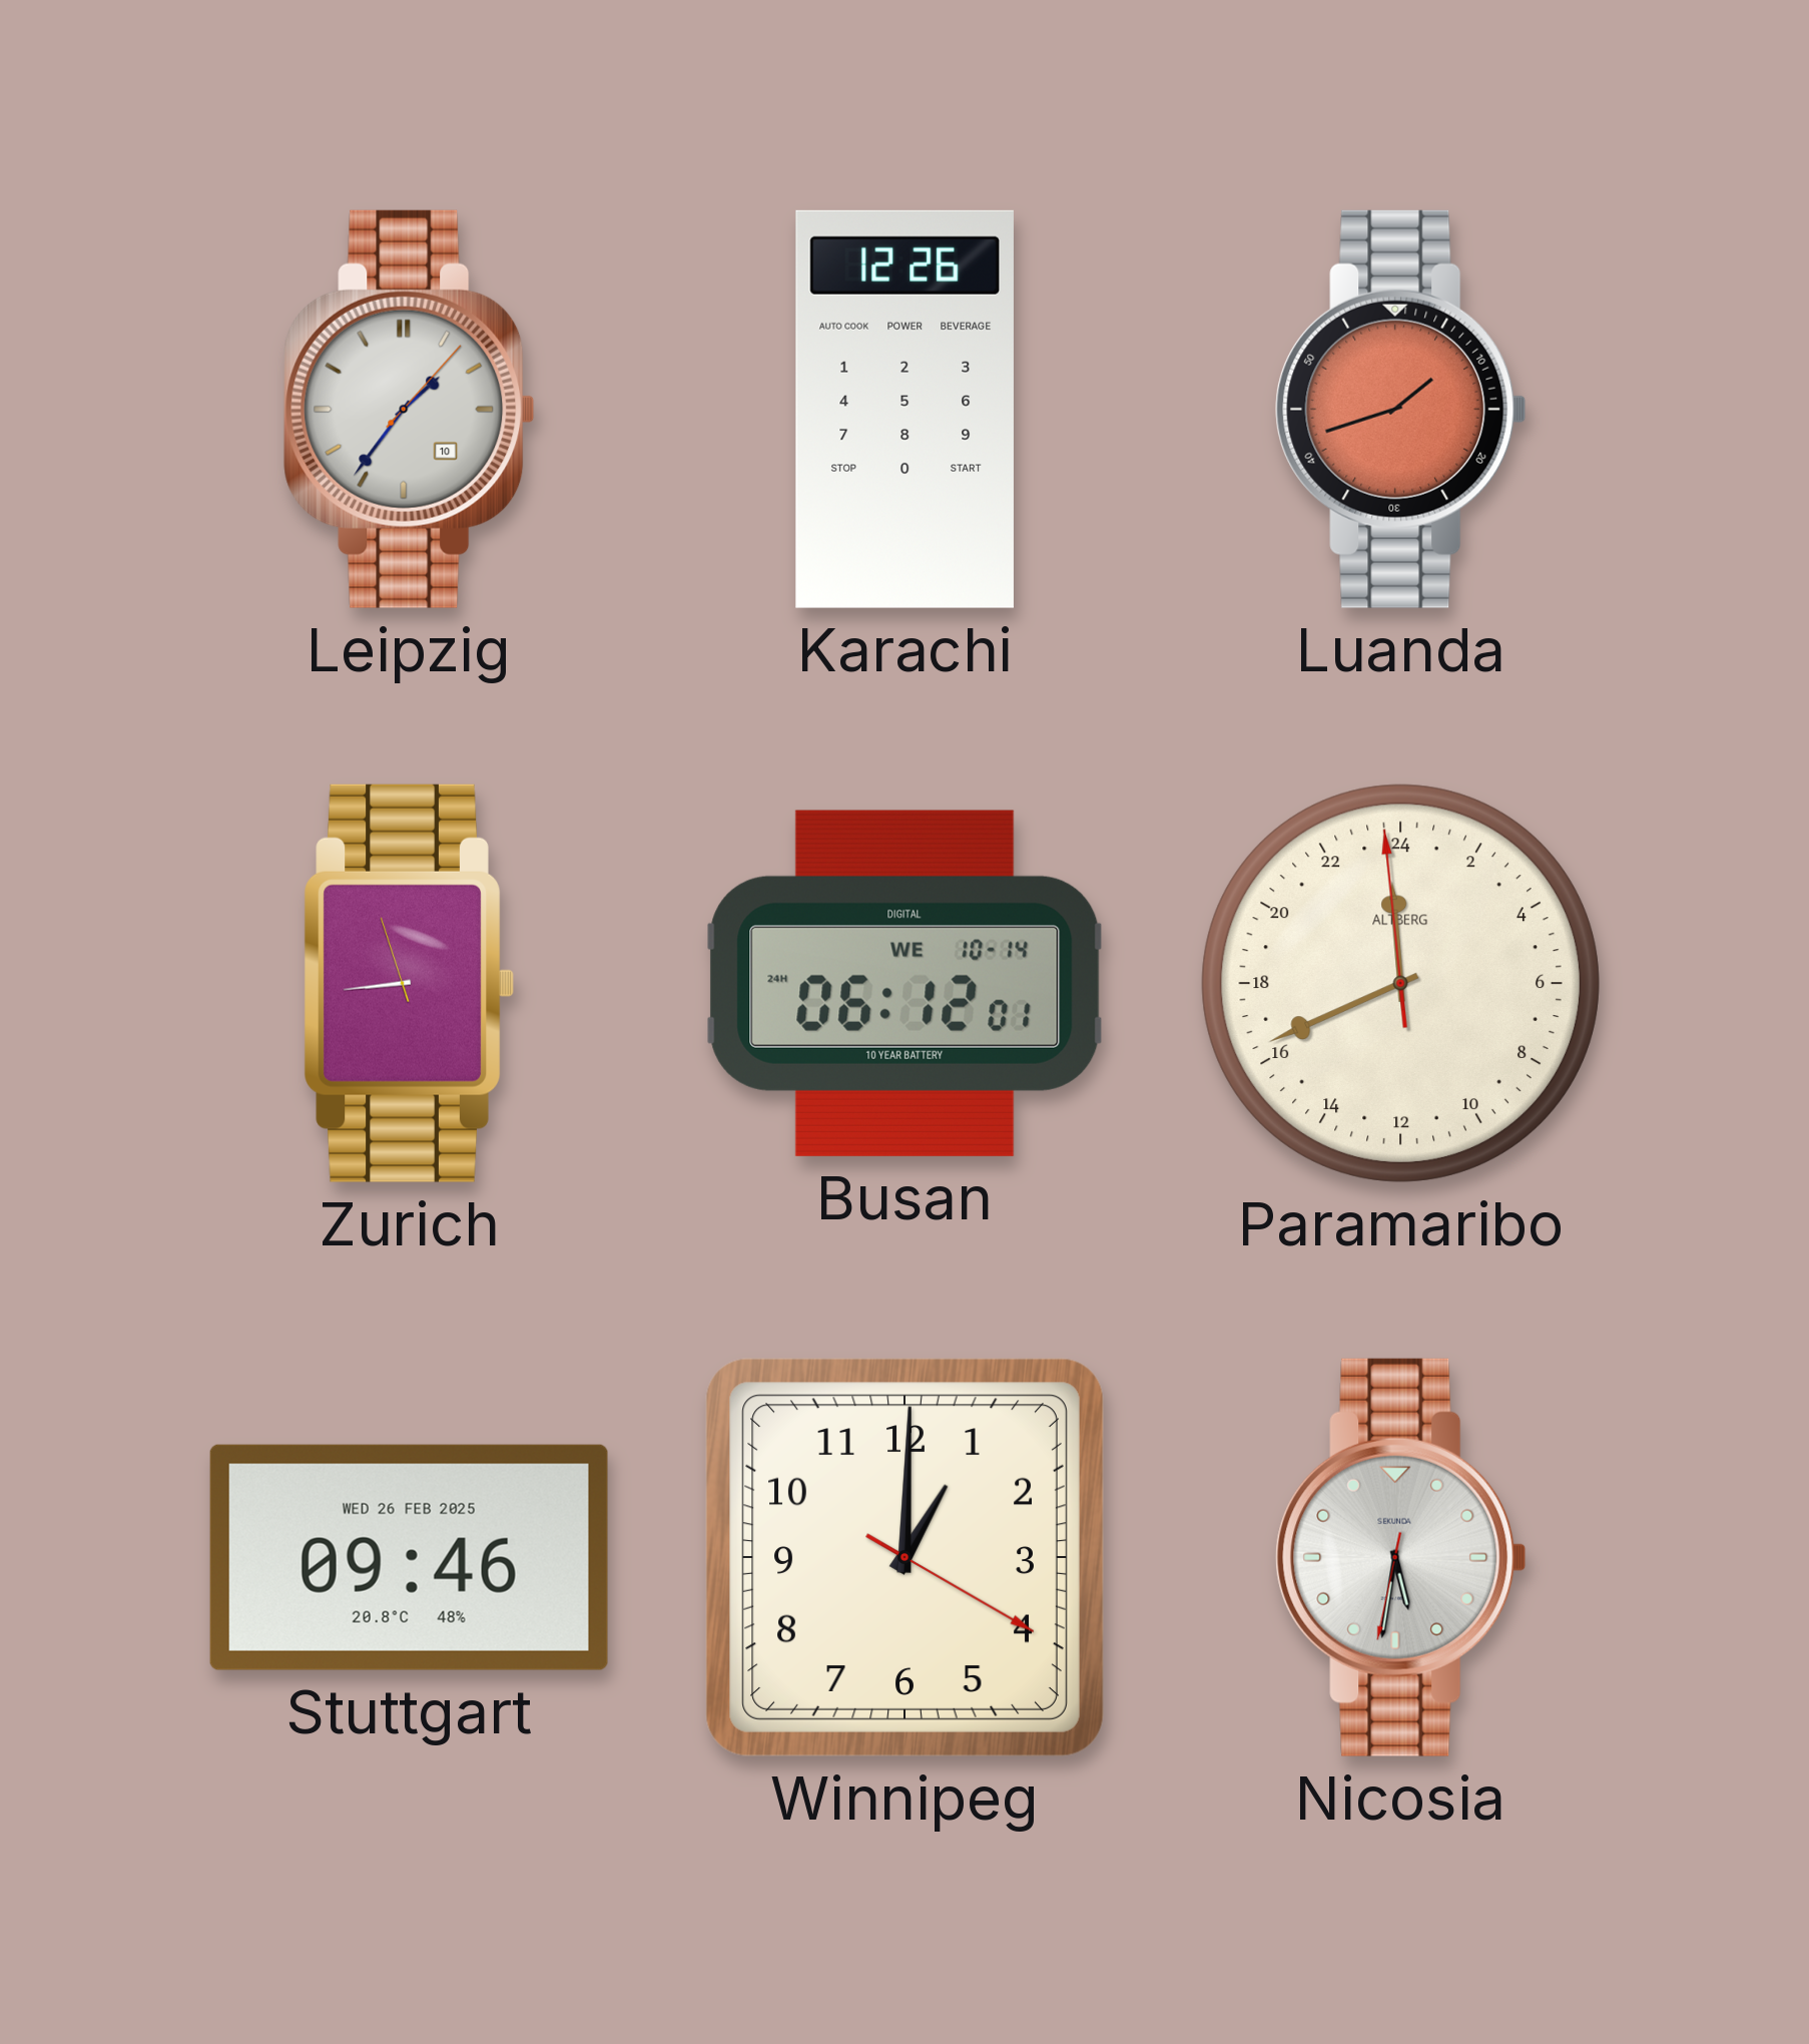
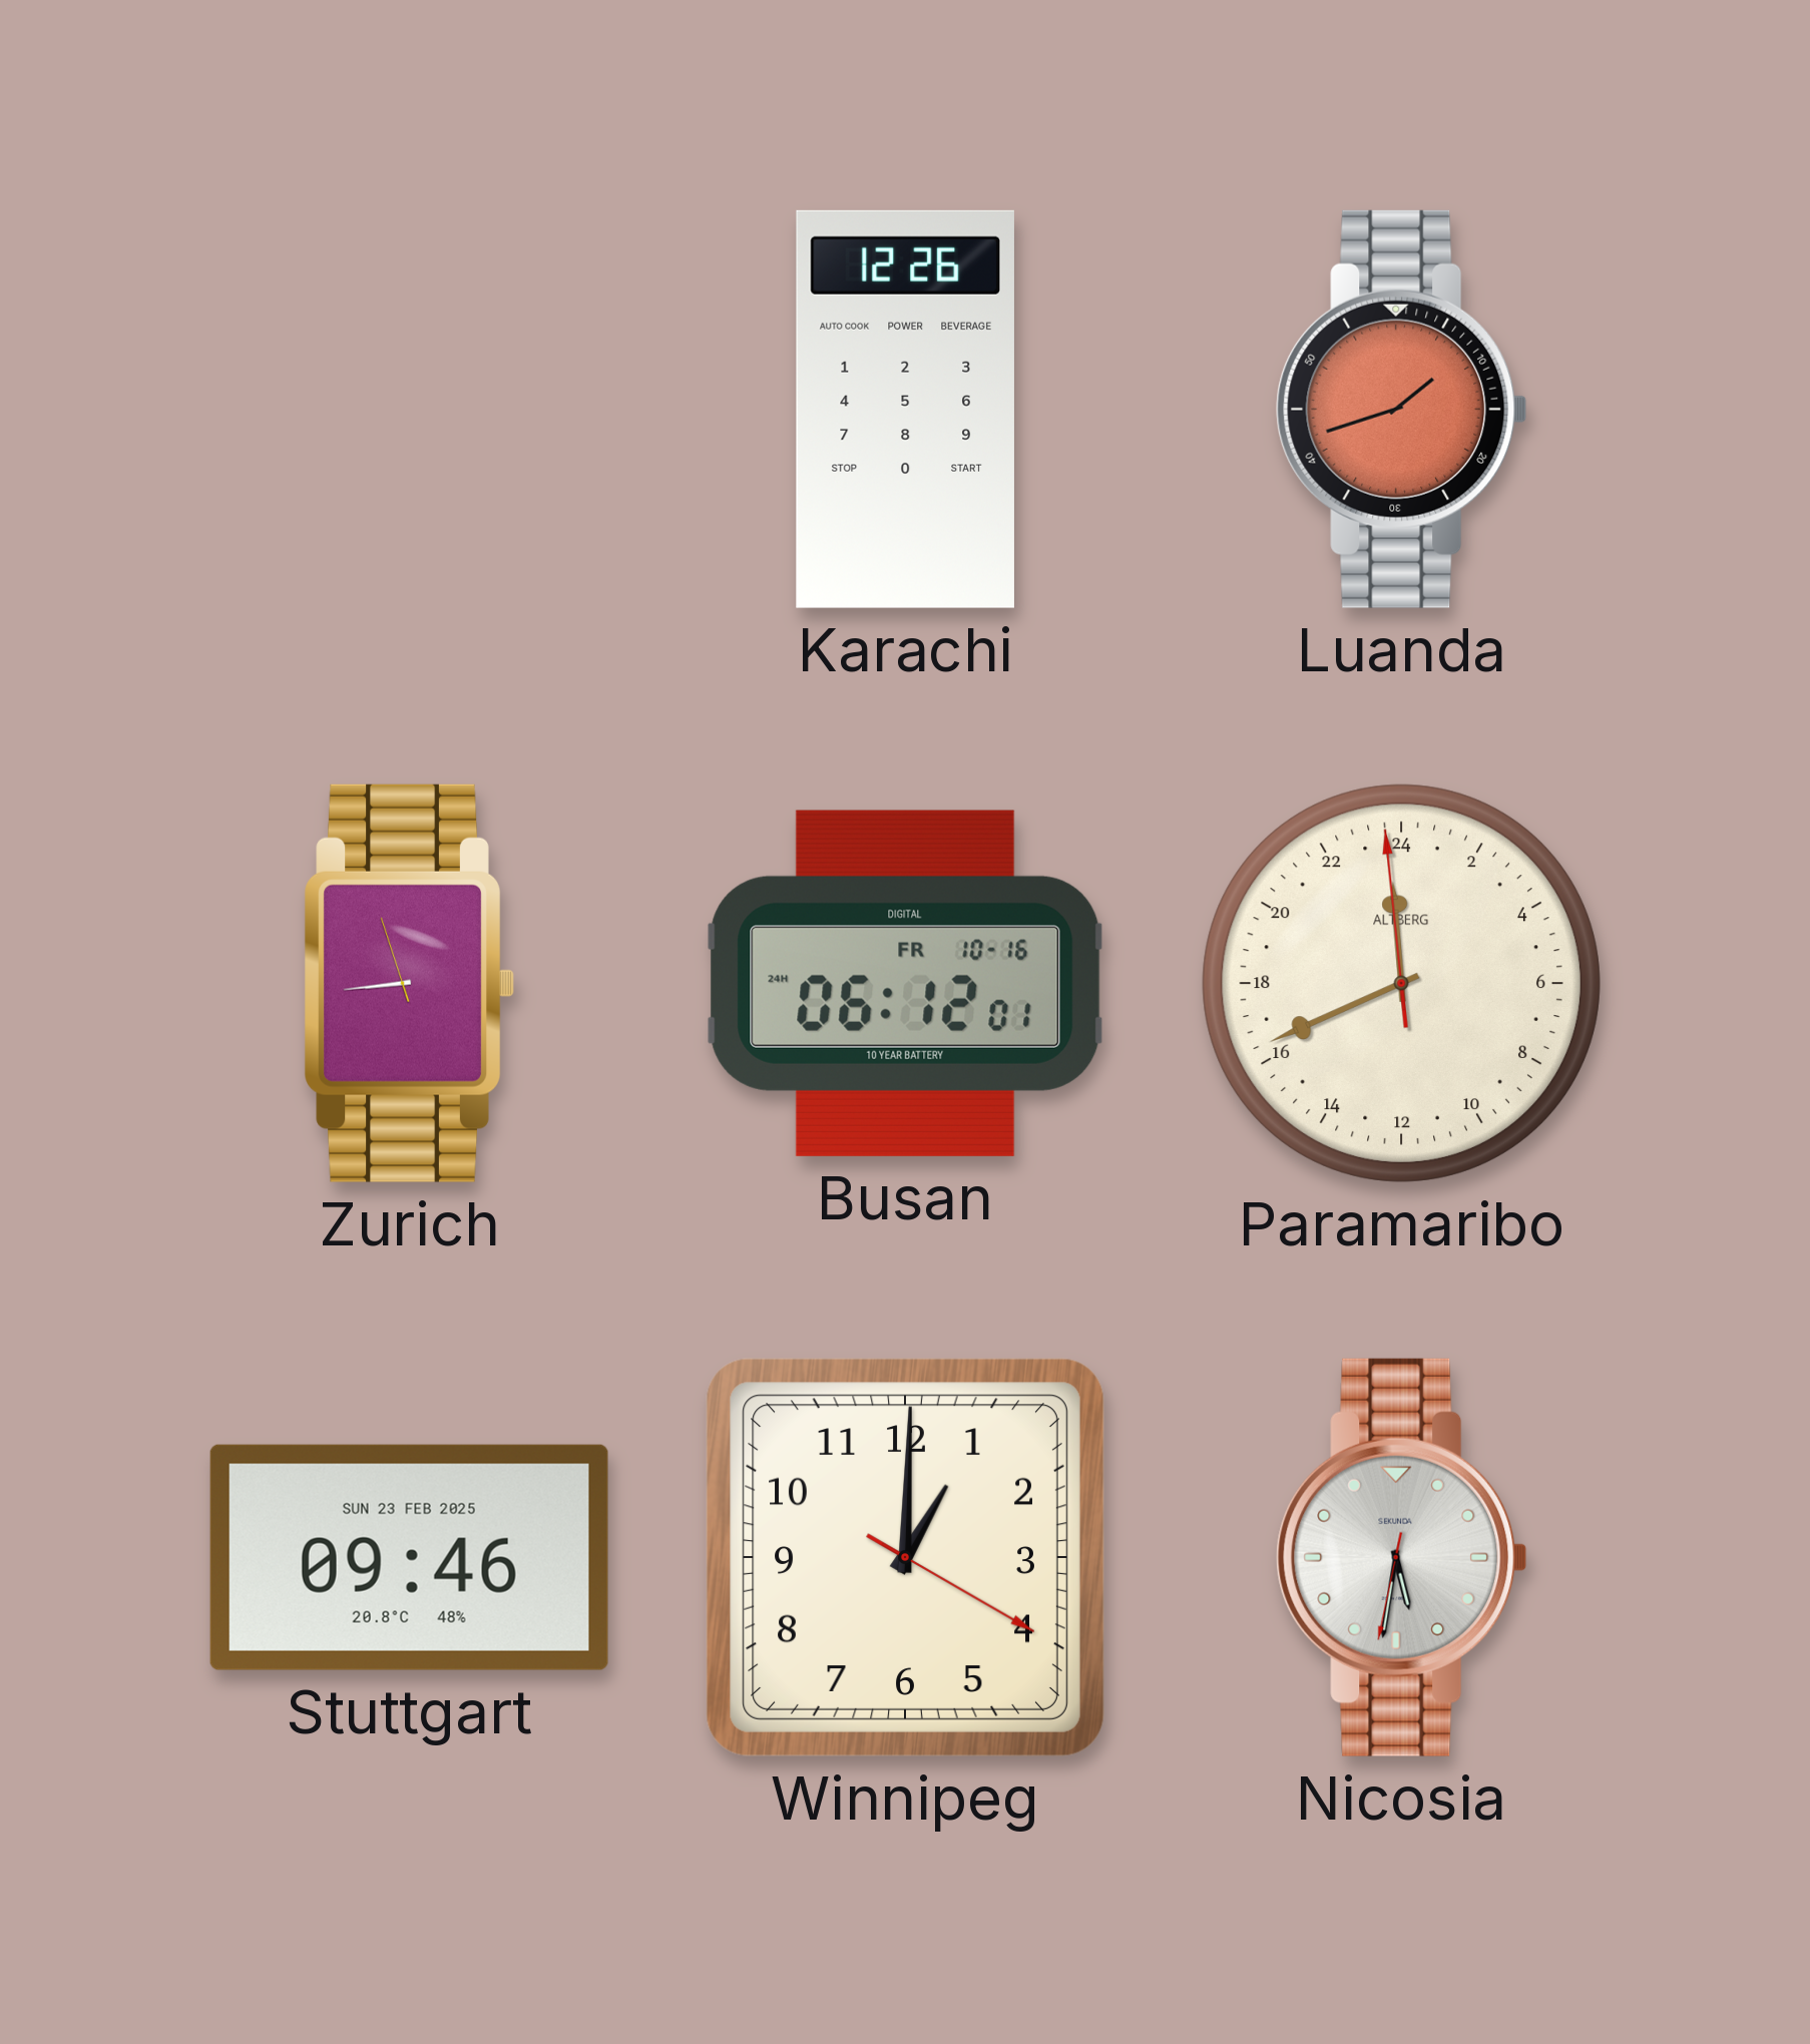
Leipzig: 1:36 -> none (410, 409)
Busan date: WE 10-14 -> FR 10-16 (906, 983)
Stuttgart date: WED 26 FEB 2025 -> SUN 23 FEB 2025 (409, 1557)
